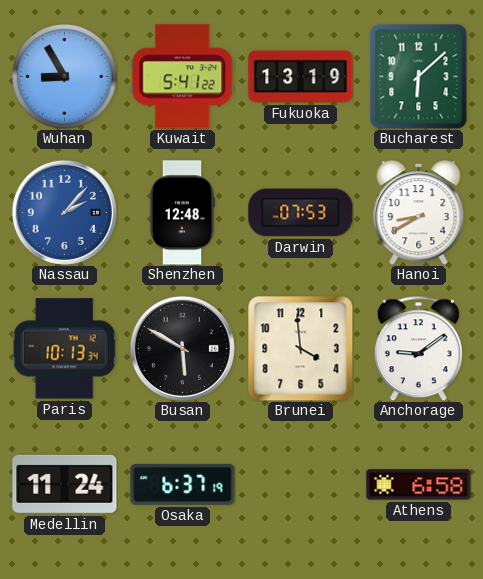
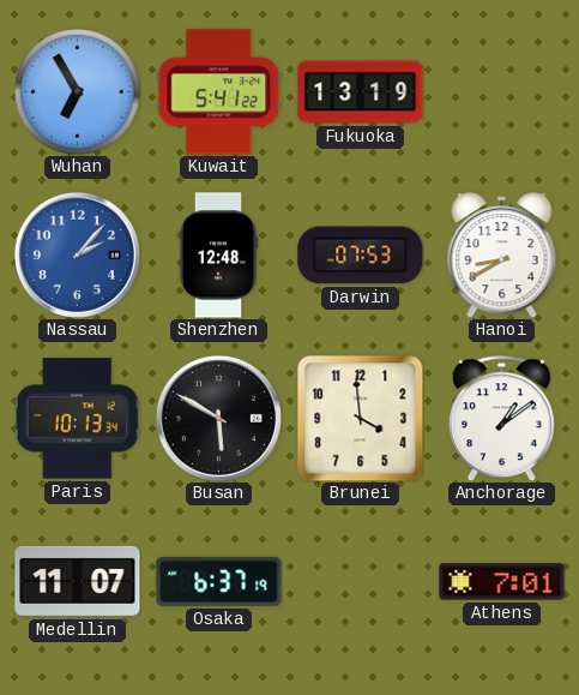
Wuhan: 8:55 -> 6:55 (78, 92)
Bucharest: 6:08 -> none (419, 77)
Anchorage: 9:09 -> 1:09 (501, 418)
Medellin: 11:24 -> 11:07 (78, 581)
Athens: 6:58 -> 7:01 (502, 582)
